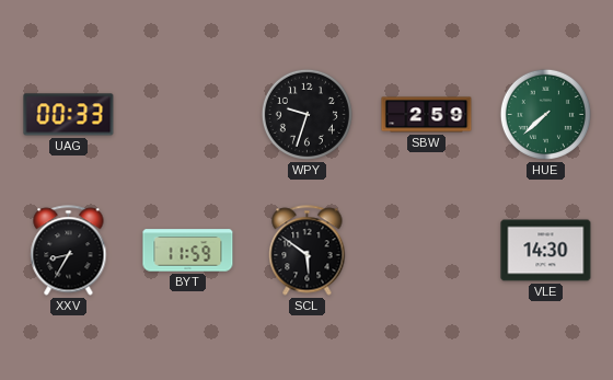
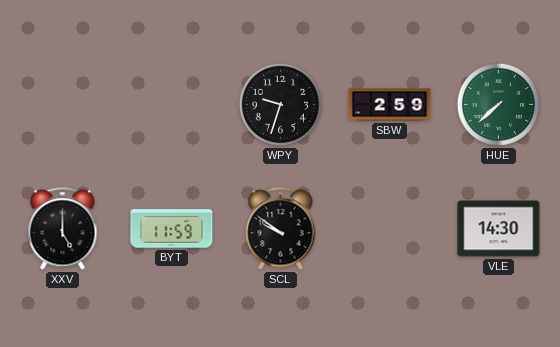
UAG: 00:33 -> none (69, 115)
XXV: 8:35 -> 5:00 (63, 229)
SCL: 5:51 -> 9:51 (281, 229)
